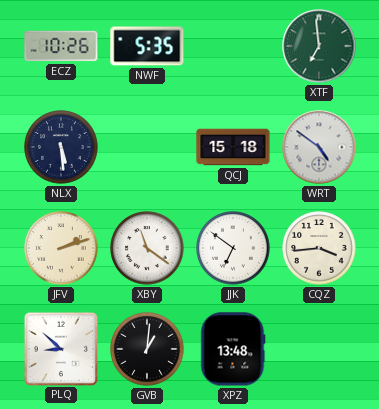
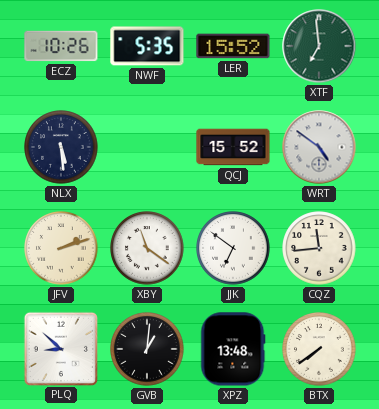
LER: none -> 15:52 (233, 46)
QCJ: 15:18 -> 15:52 (233, 147)
CQZ: 3:44 -> 11:44 (319, 248)
BTX: none -> 7:39 (319, 349)
